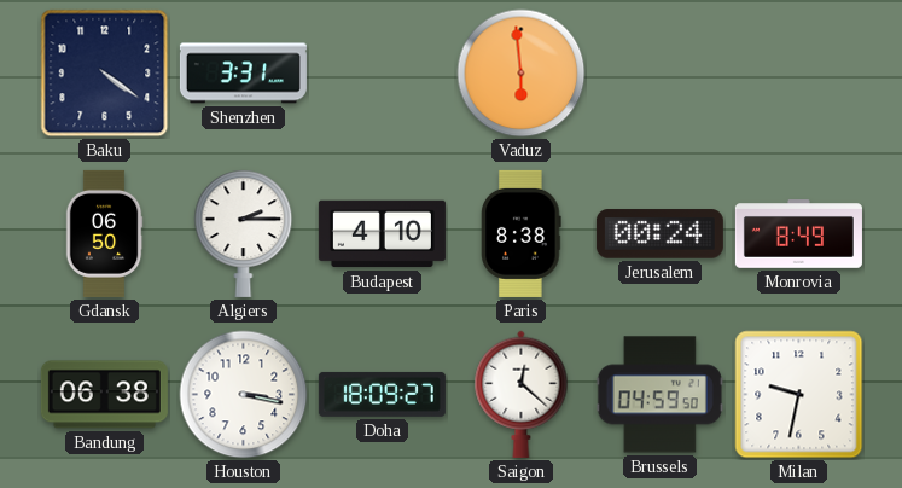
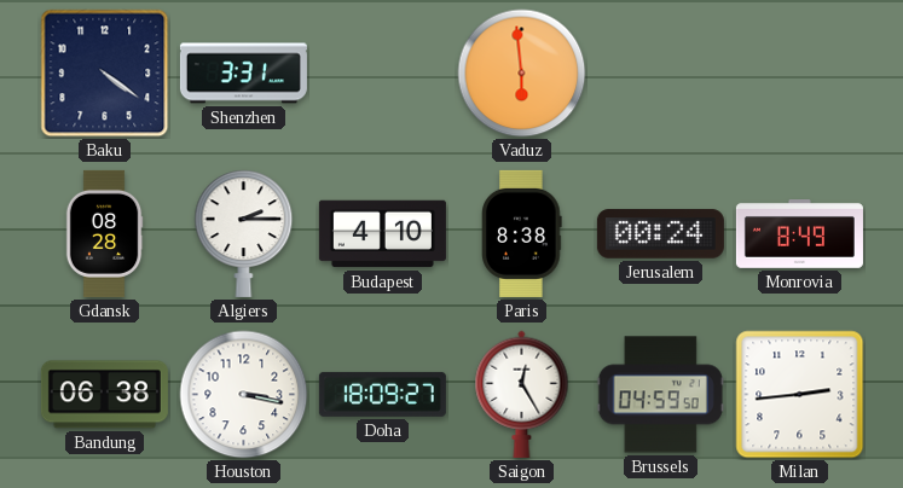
Gdansk: 06:50 -> 08:28 (104, 233)
Saigon: 12:22 -> 12:25 (522, 394)
Milan: 9:32 -> 2:44 (800, 395)
